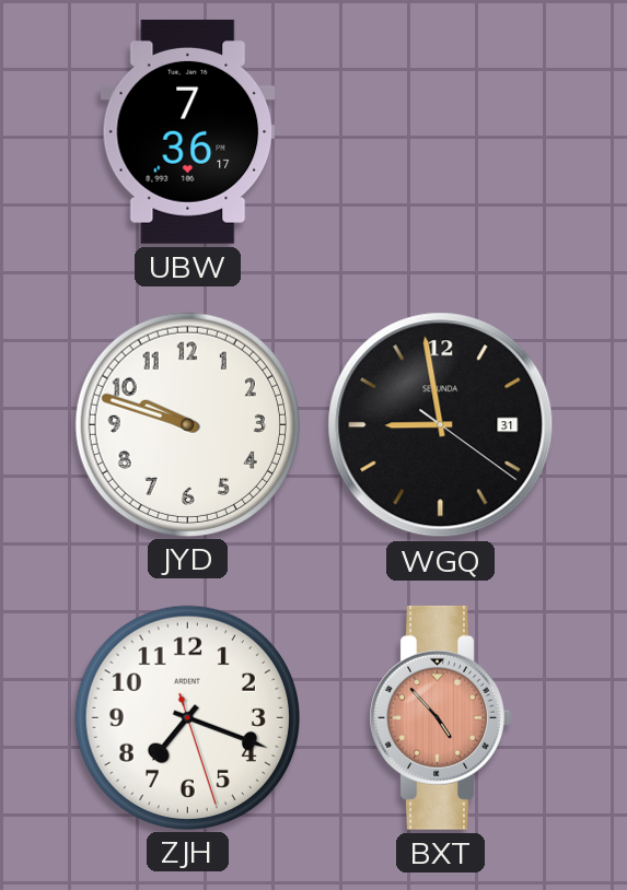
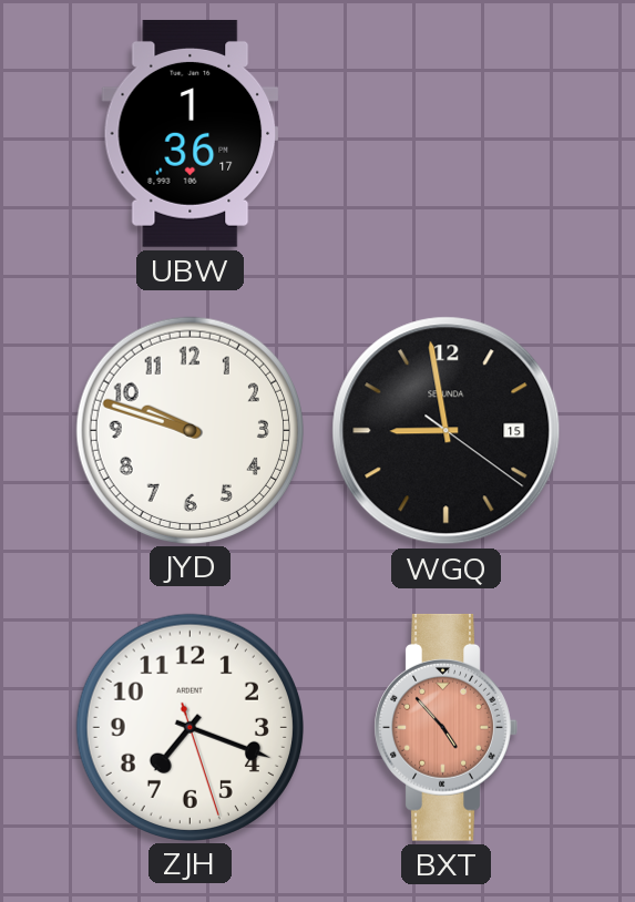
UBW: 7:36 -> 1:36 (191, 133)
WGQ date: 31 -> 15 (447, 431)
